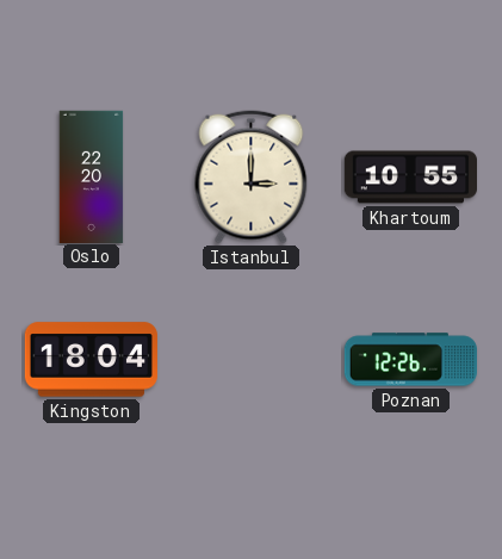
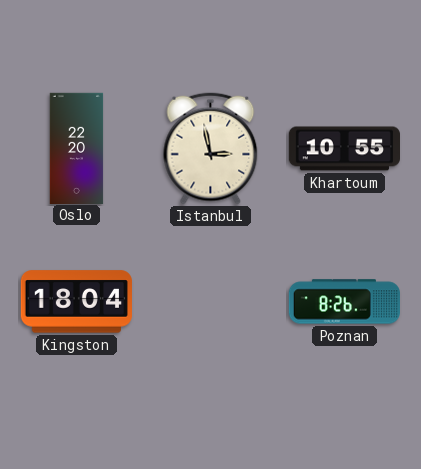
Istanbul: 3:00 -> 2:58 (211, 149)
Poznan: 12:26 -> 8:26 (344, 302)
